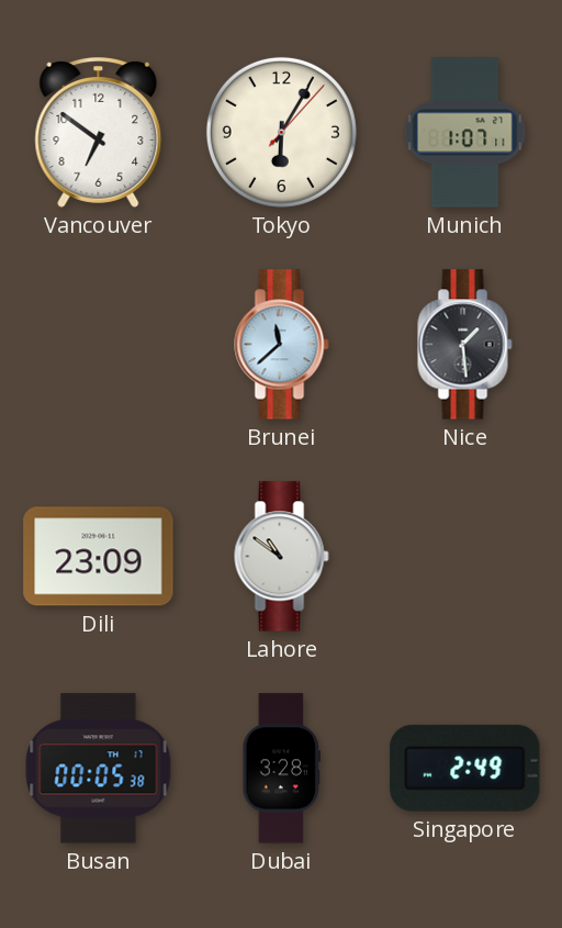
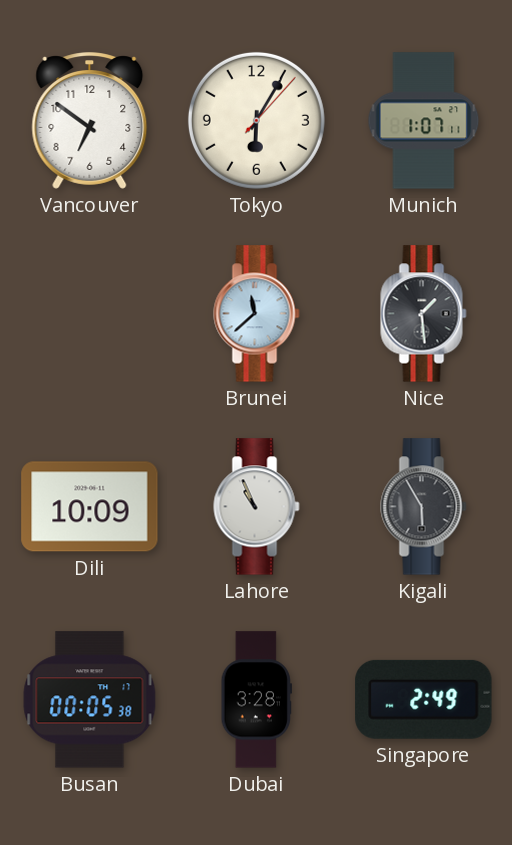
Dili: 23:09 -> 10:09 (90, 507)
Lahore: 10:51 -> 10:56 (257, 507)
Kigali: none -> 5:55 (424, 507)
